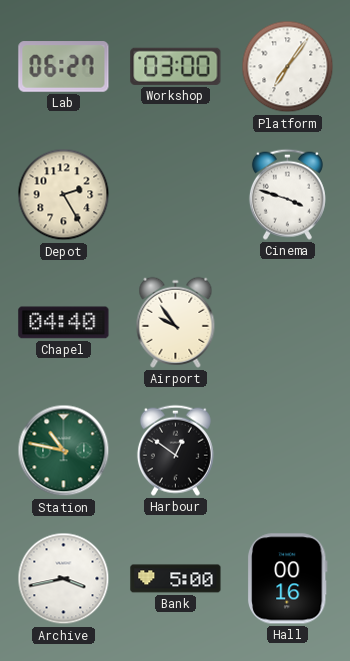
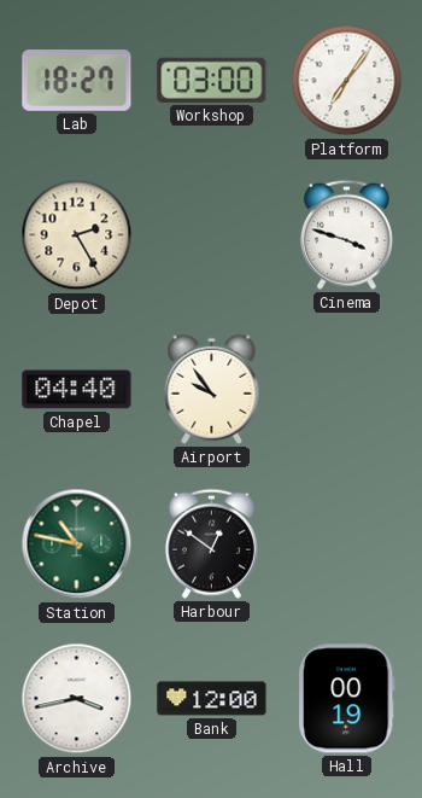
Lab: 06:27 -> 18:27 (77, 81)
Bank: 5:00 -> 12:00 (212, 699)
Hall: 00:16 -> 00:19 (347, 699)
